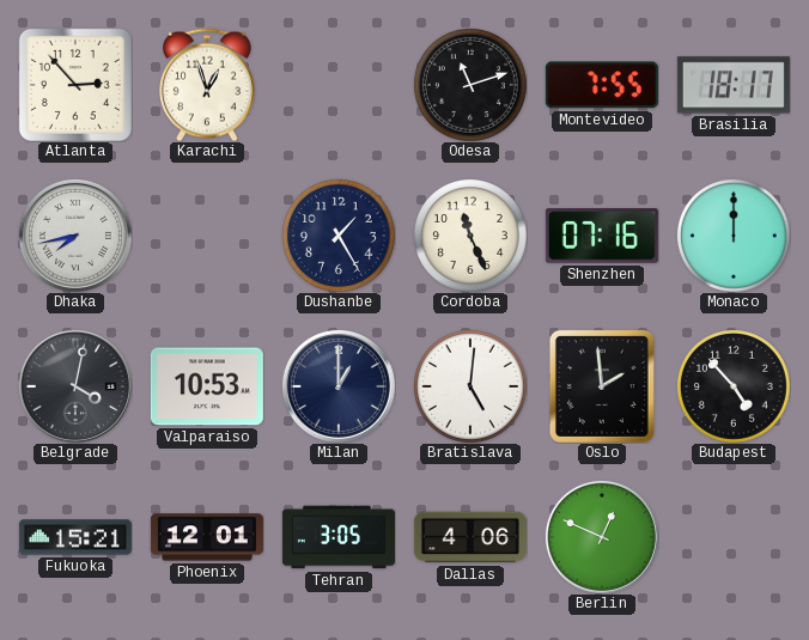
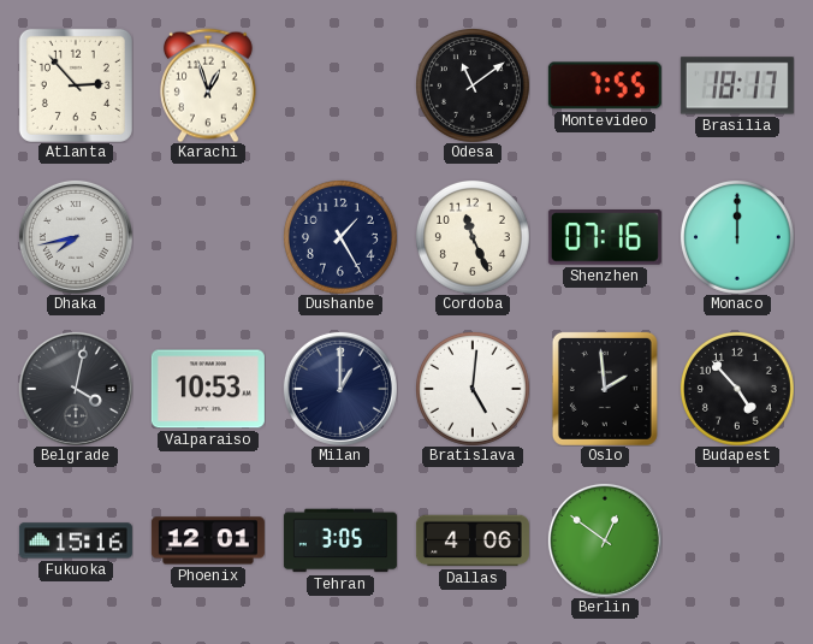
Odesa: 11:12 -> 11:09 (473, 85)
Fukuoka: 15:21 -> 15:16 (76, 540)
Berlin: 12:49 -> 12:51 (605, 540)
